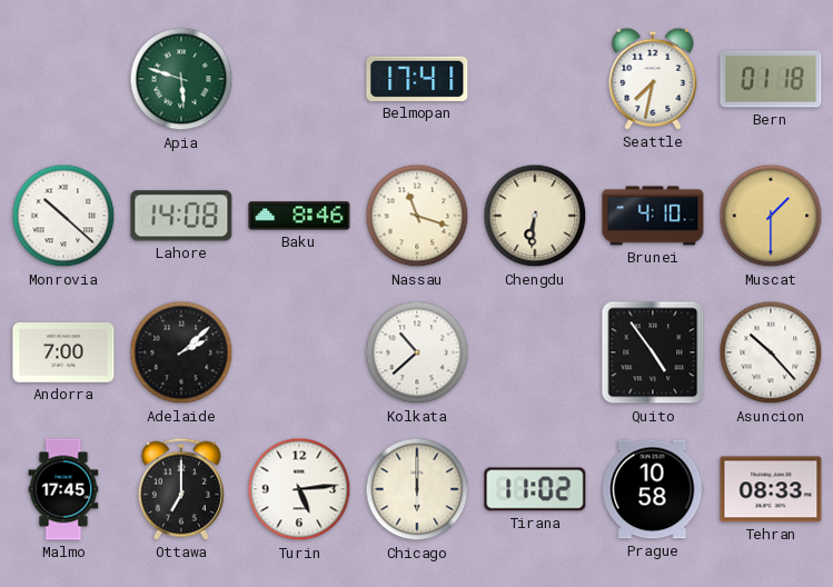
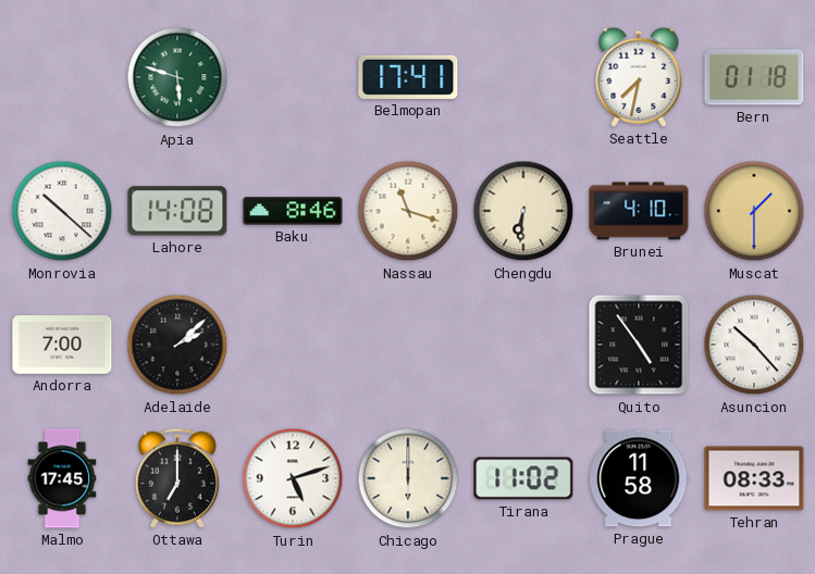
Kolkata: 10:38 -> none (417, 352)
Turin: 5:14 -> 5:12 (293, 478)
Prague: 10:58 -> 11:58 (639, 478)
